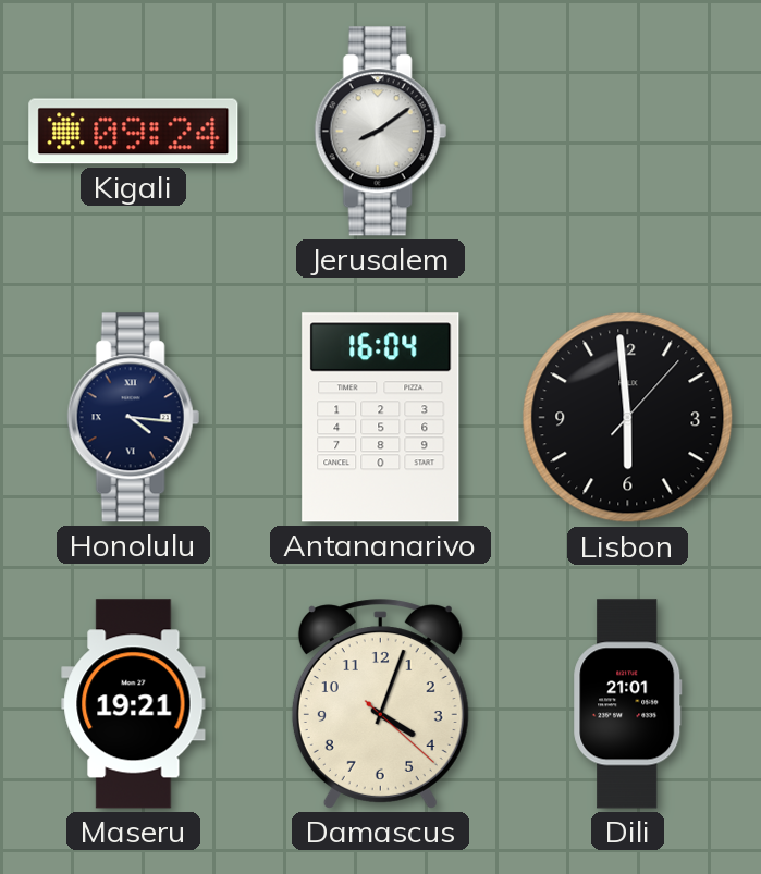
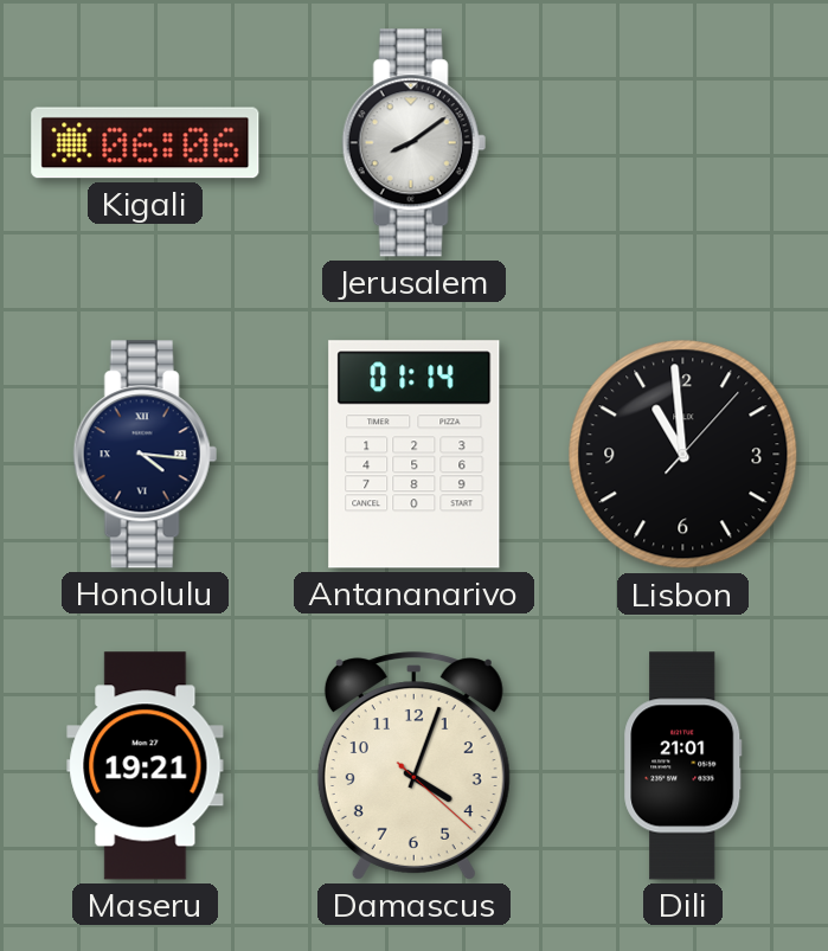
Kigali: 09:24 -> 06:06 (146, 143)
Antananarivo: 16:04 -> 01:14 (415, 455)
Lisbon: 5:59 -> 10:59 (683, 455)
